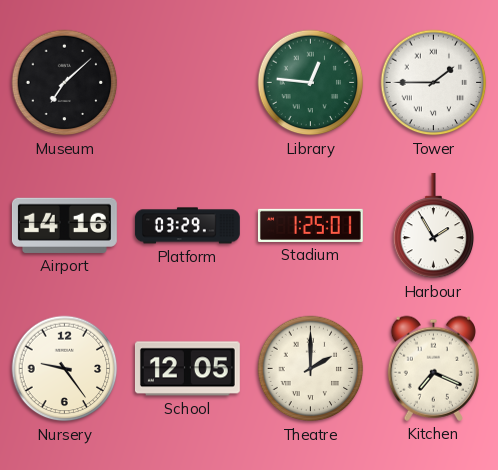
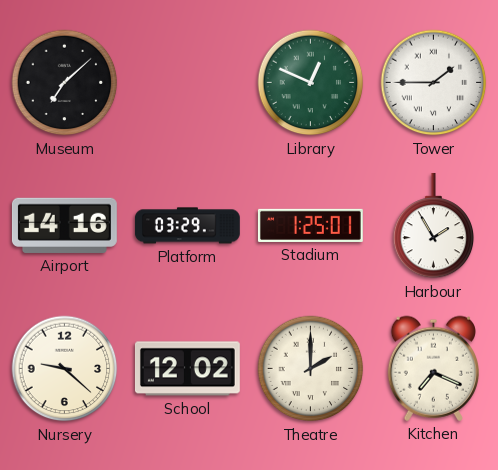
Library: 12:46 -> 12:49 (311, 83)
Nursery: 9:24 -> 9:22 (65, 369)
School: 12:05 -> 12:02 (187, 369)
